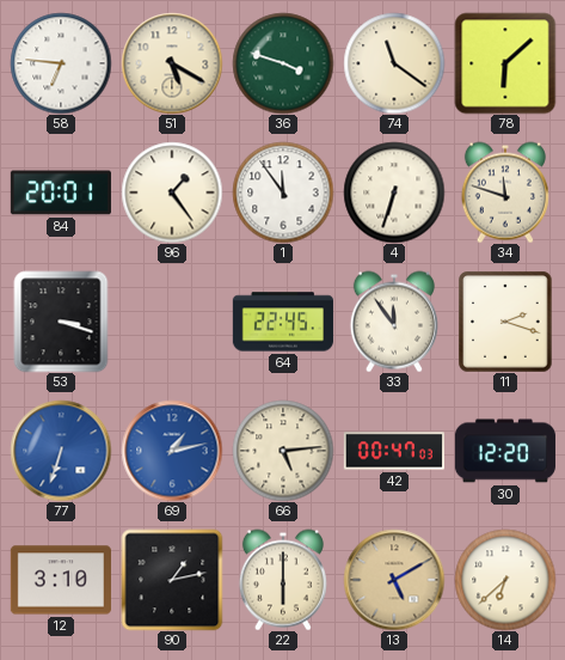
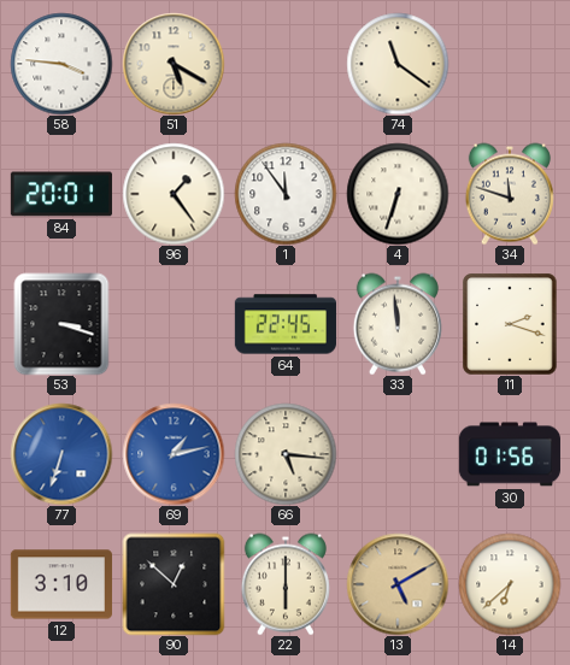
58: 6:46 -> 3:46 (61, 64)
36: 3:48 -> none (283, 63)
78: 6:08 -> none (505, 63)
33: 11:54 -> 11:59 (398, 324)
66: 5:14 -> 5:16 (286, 454)
42: 00:47 -> none (394, 451)
30: 12:20 -> 01:56 (510, 454)
90: 1:13 -> 12:52 (174, 584)
